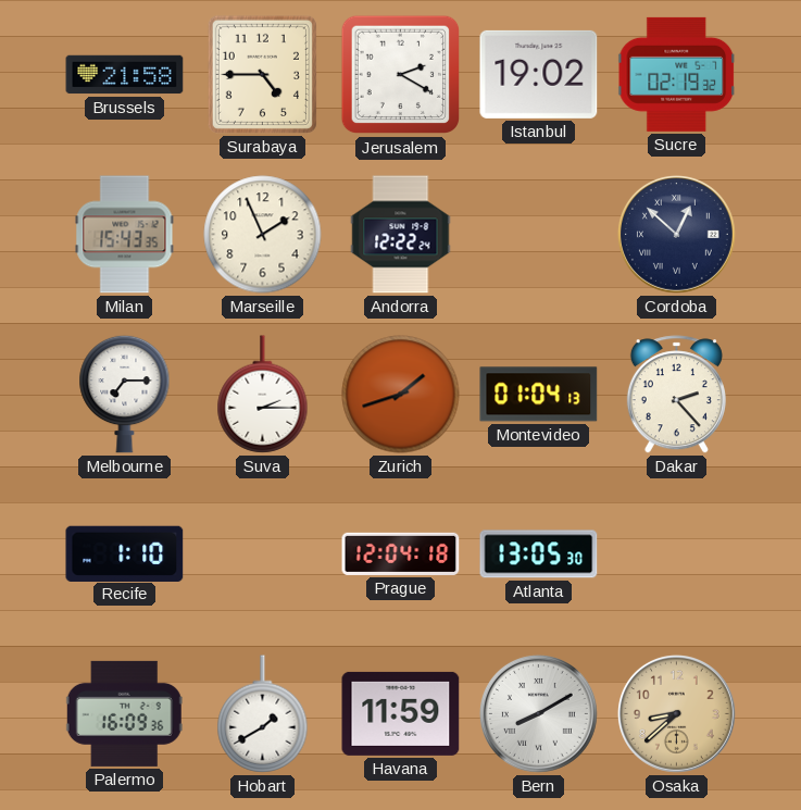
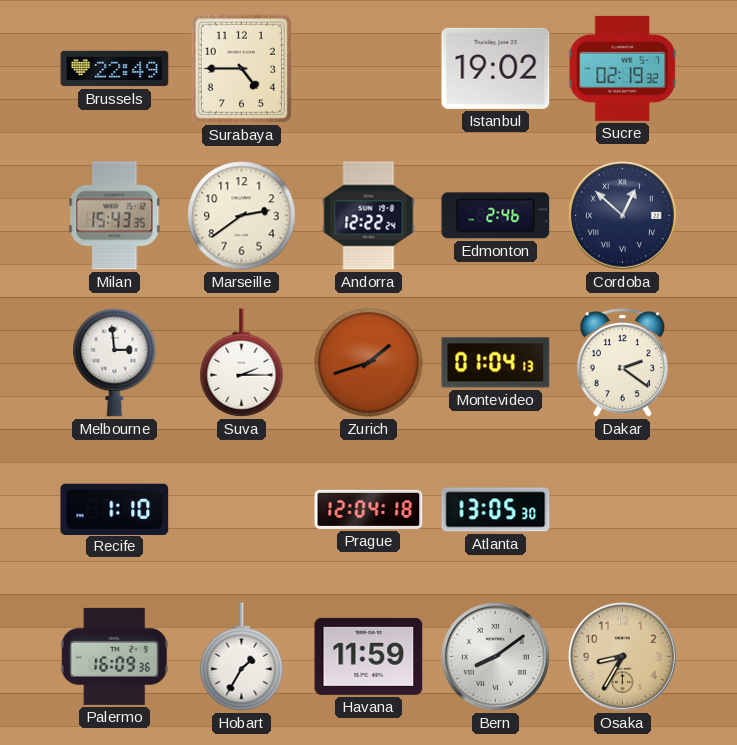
Brussels: 21:58 -> 22:49 (115, 69)
Jerusalem: 2:20 -> none (401, 75)
Marseille: 1:56 -> 2:39 (242, 216)
Edmonton: none -> 2:46 (496, 216)
Melbourne: 7:15 -> 2:59 (115, 362)
Dakar: 2:23 -> 2:21 (622, 363)
Hobart: 1:40 -> 1:35 (242, 657)
Bern: 8:10 -> 8:09 (495, 656)
Osaka: 8:38 -> 8:35 (622, 656)
